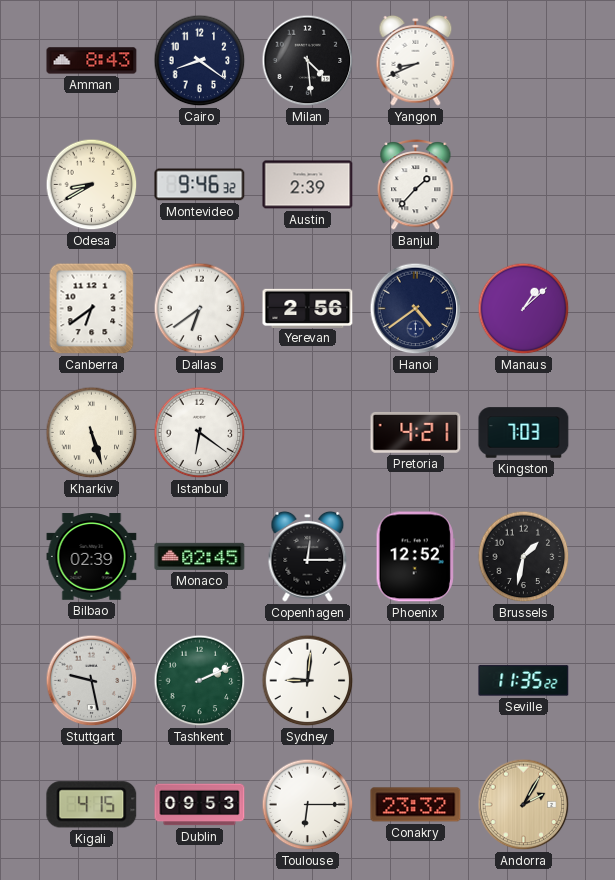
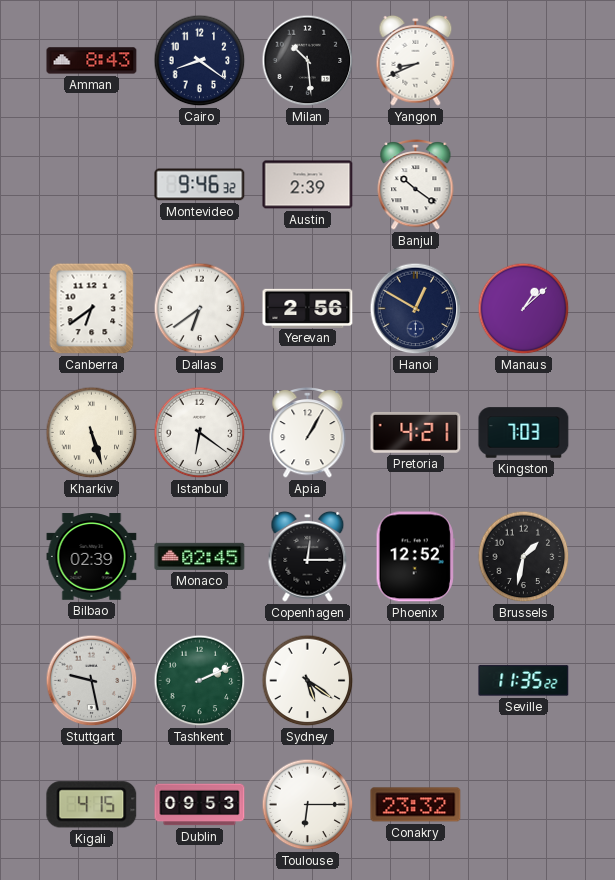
Milan: 4:29 -> 10:29 (308, 61)
Odesa: 8:40 -> none (92, 185)
Banjul: 1:37 -> 10:21 (416, 185)
Hanoi: 4:39 -> 12:50 (416, 309)
Apia: none -> 1:05 (308, 433)
Sydney: 9:01 -> 5:21 (308, 681)
Andorra: 2:05 -> none (524, 805)
